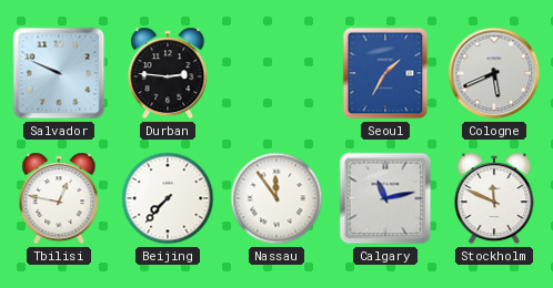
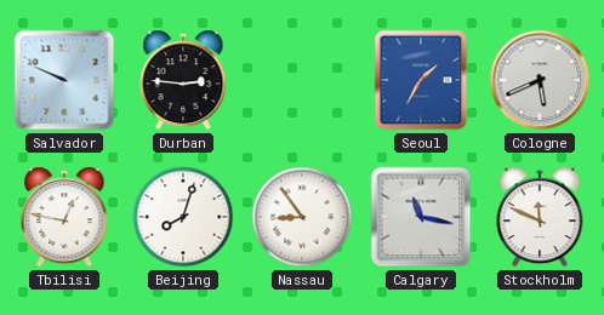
Beijing: 7:37 -> 8:03 (183, 217)
Nassau: 11:54 -> 8:54 (302, 217)
Calgary: 11:13 -> 11:17 (421, 217)
